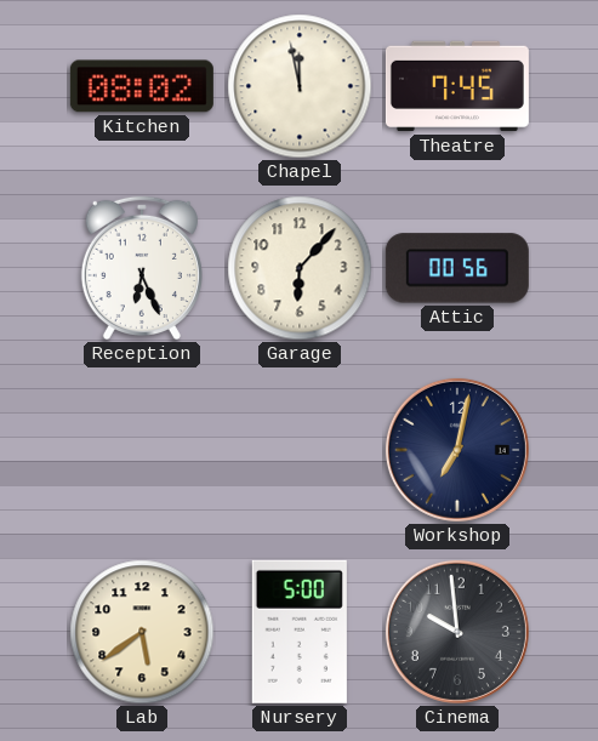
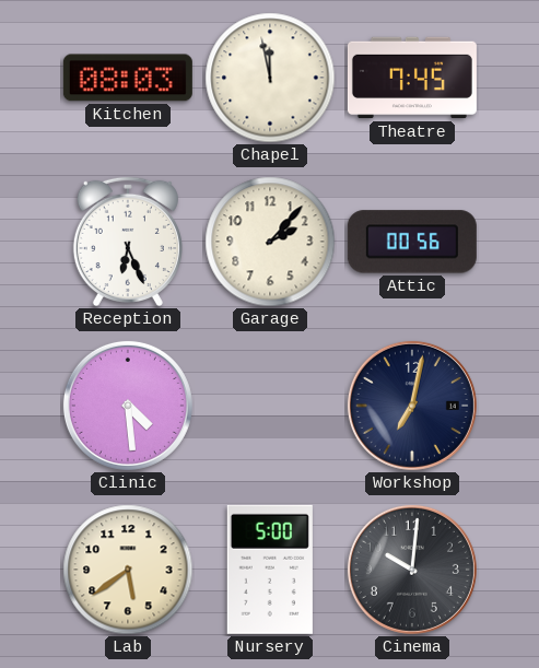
Kitchen: 08:02 -> 08:03 (128, 78)
Garage: 6:07 -> 2:07 (270, 242)
Clinic: none -> 4:29 (128, 406)
Cinema: 9:59 -> 10:01 (412, 570)
